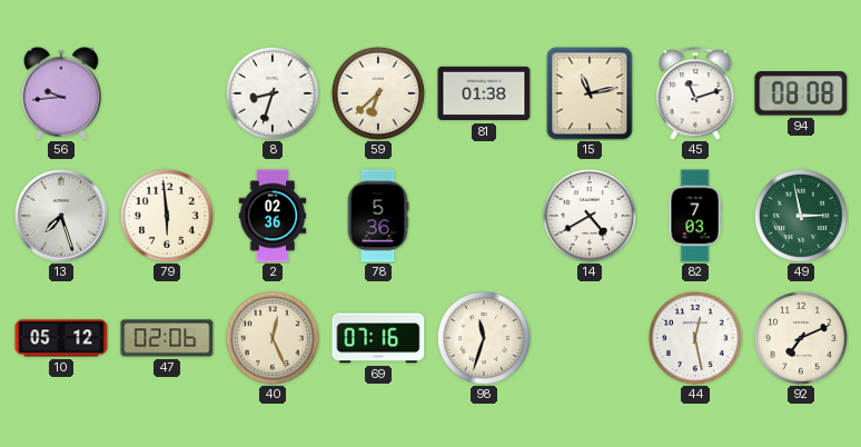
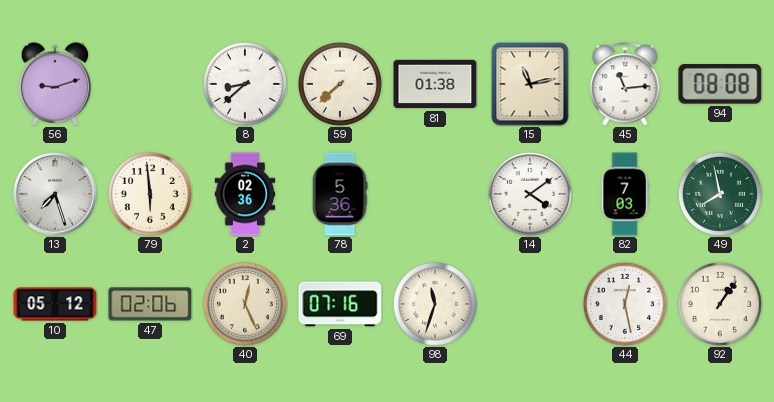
56: 9:44 -> 9:12 (55, 84)
8: 8:33 -> 8:38 (245, 84)
59: 6:38 -> 7:38 (340, 84)
45: 11:12 -> 11:14 (625, 84)
14: 4:40 -> 4:09 (530, 194)
49: 2:58 -> 7:58 (720, 194)
92: 7:11 -> 1:06 (720, 304)
